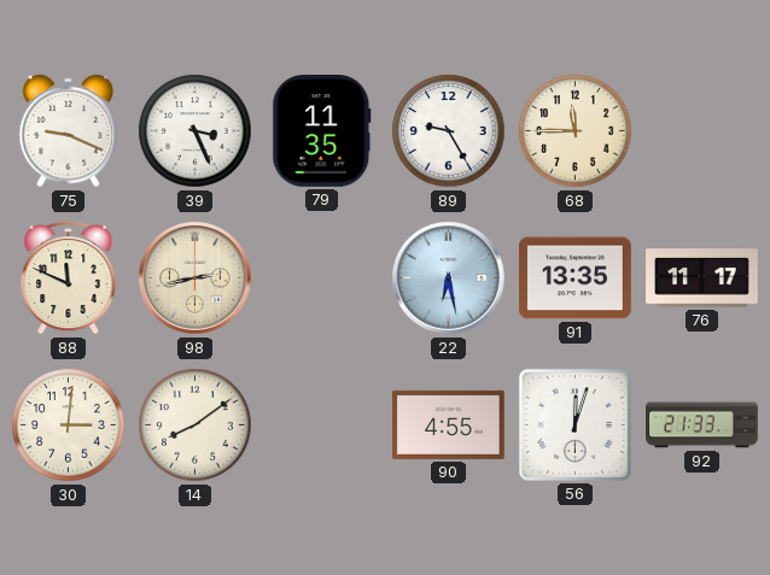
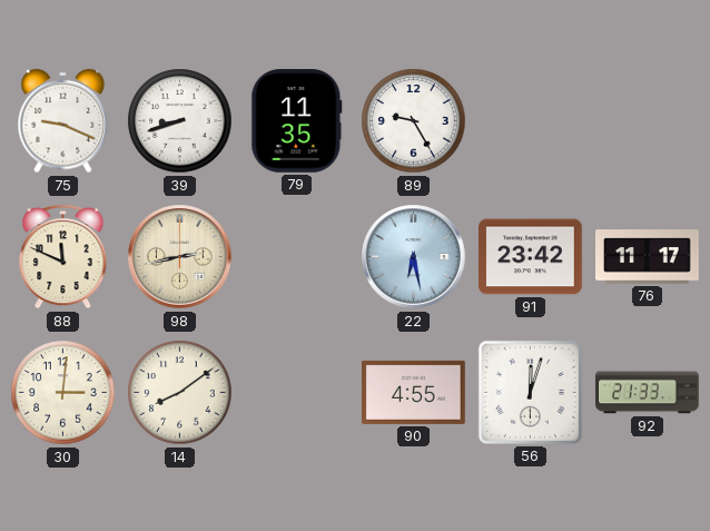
39: 3:26 -> 8:42 (180, 121)
68: 11:45 -> none (576, 131)
91: 13:35 -> 23:42 (531, 257)
